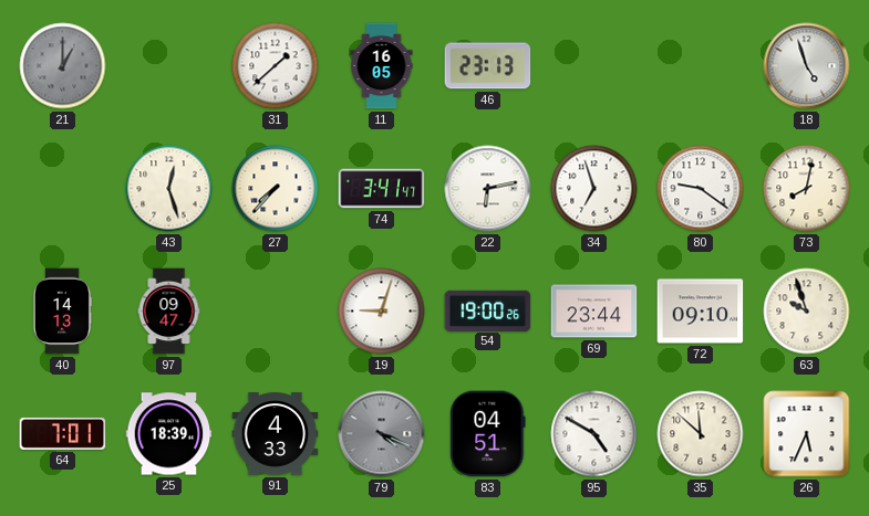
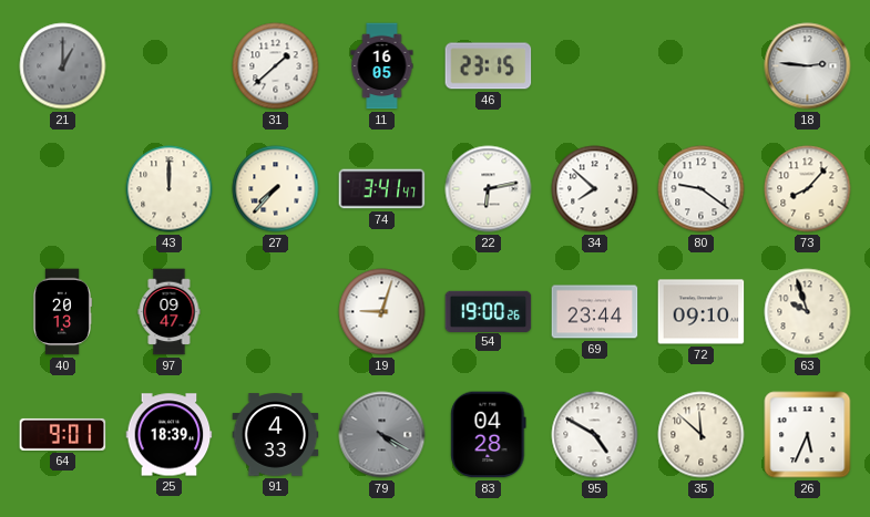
46: 23:13 -> 23:15 (489, 66)
18: 4:57 -> 2:46 (808, 66)
43: 12:27 -> 12:00 (170, 189)
34: 6:57 -> 7:52 (595, 189)
73: 8:02 -> 8:07 (808, 189)
40: 14:13 -> 20:13 (62, 312)
64: 7:01 -> 9:01 (63, 434)
79: 4:19 -> 4:20 (382, 435)
83: 04:51 -> 04:28 (489, 435)
